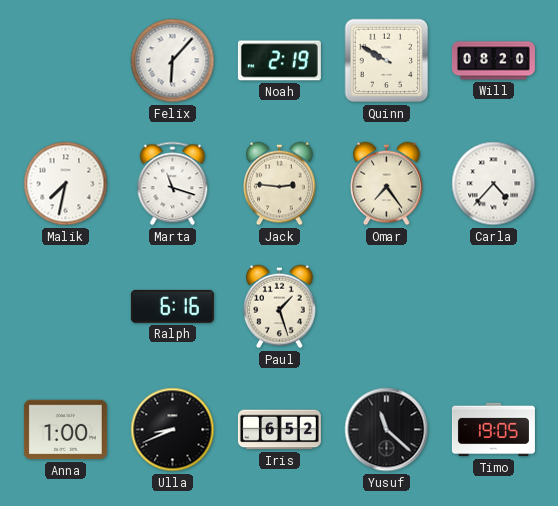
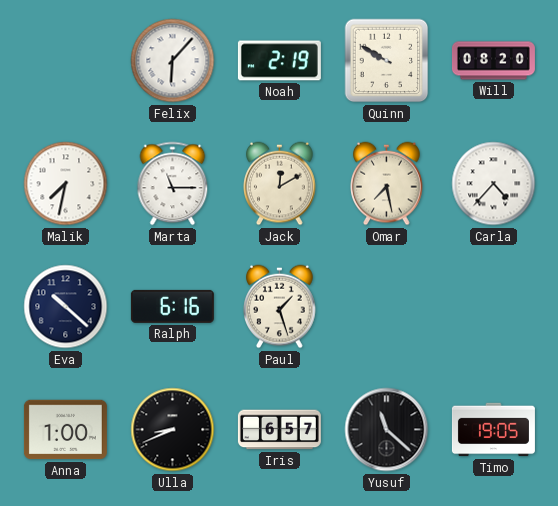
Marta: 11:18 -> 11:15 (173, 184)
Jack: 2:46 -> 12:10 (280, 184)
Omar: 7:24 -> 7:28 (387, 184)
Eva: none -> 10:22 (66, 307)
Iris: 6:52 -> 6:57 (279, 430)
